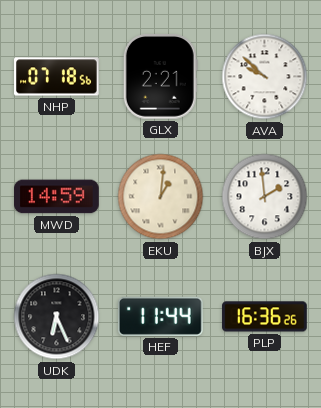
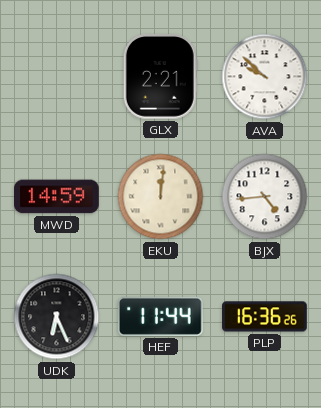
NHP: 07:18 -> none (57, 77)
EKU: 1:01 -> 12:01 (161, 197)
BJX: 1:59 -> 4:44 (265, 197)
